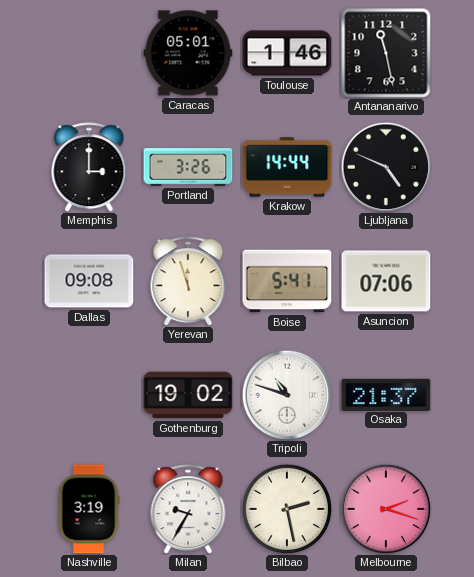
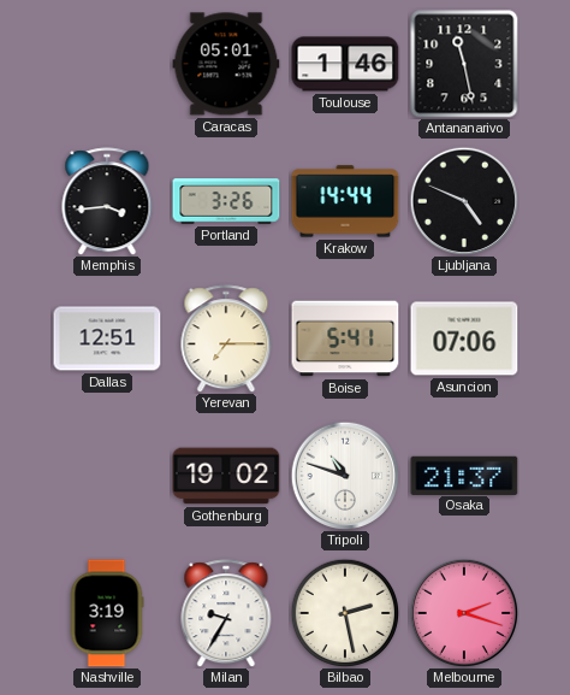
Memphis: 3:00 -> 3:44 (107, 201)
Dallas: 09:08 -> 12:51 (107, 338)
Yerevan: 11:57 -> 7:15 (226, 338)
